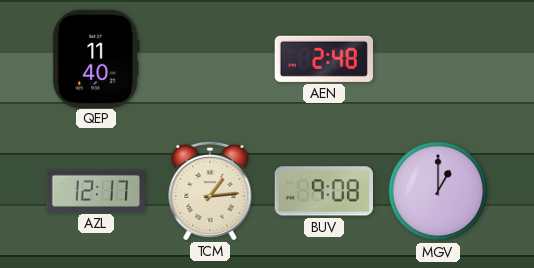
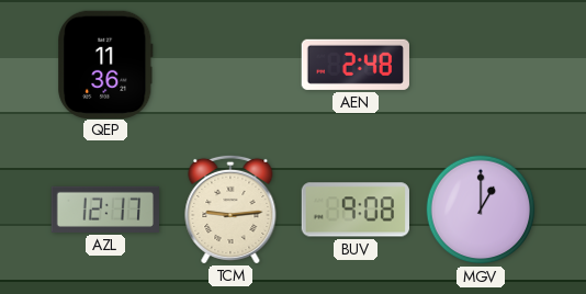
QEP: 11:40 -> 11:36 (105, 64)
TCM: 1:14 -> 9:14 (230, 208)
